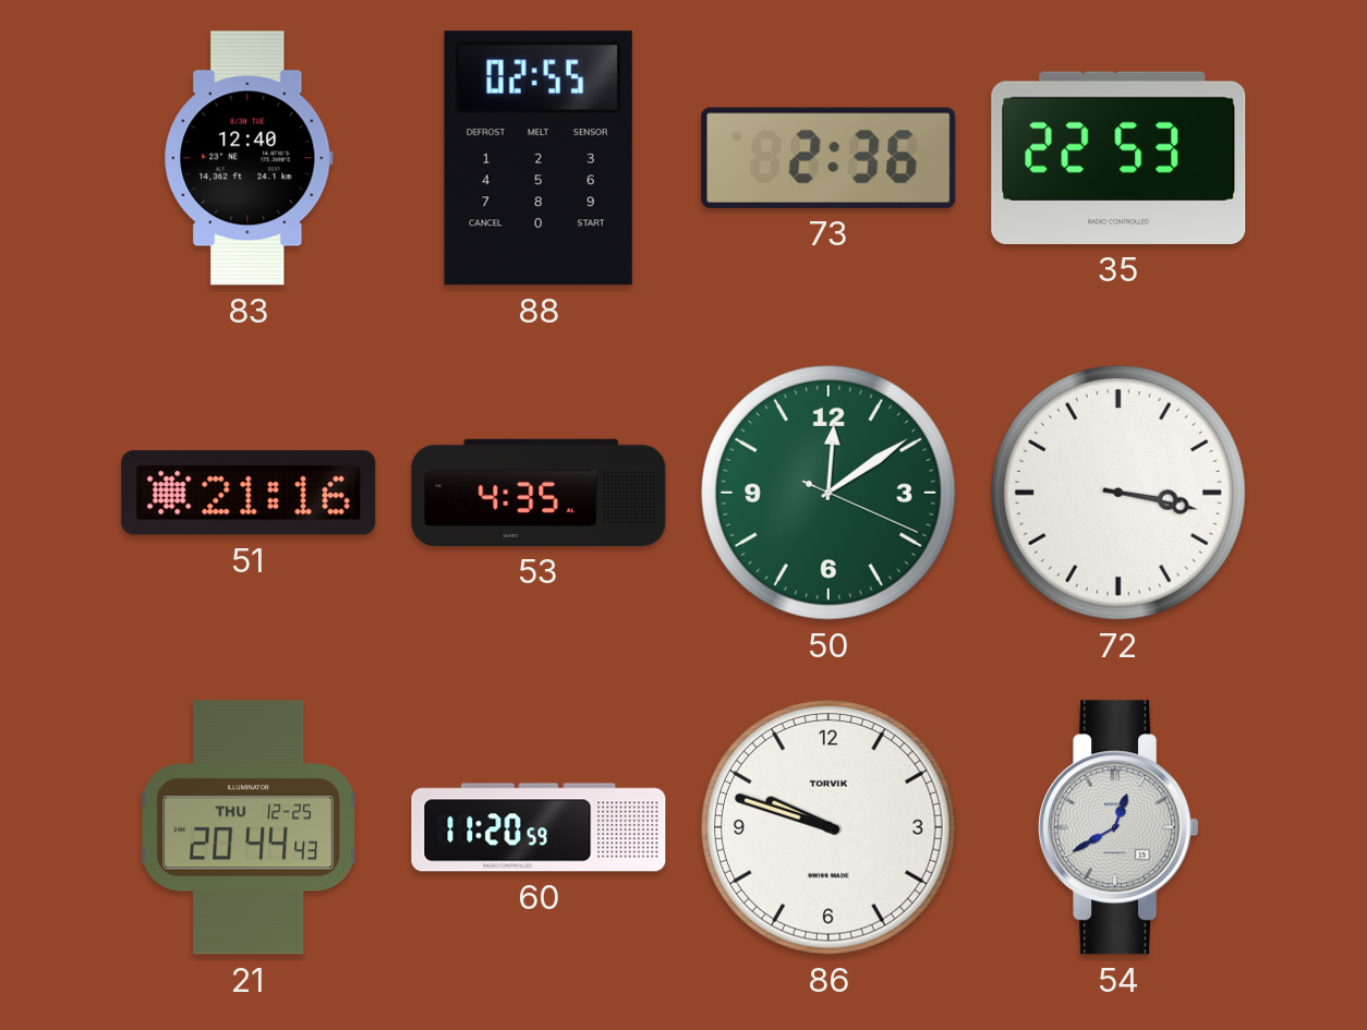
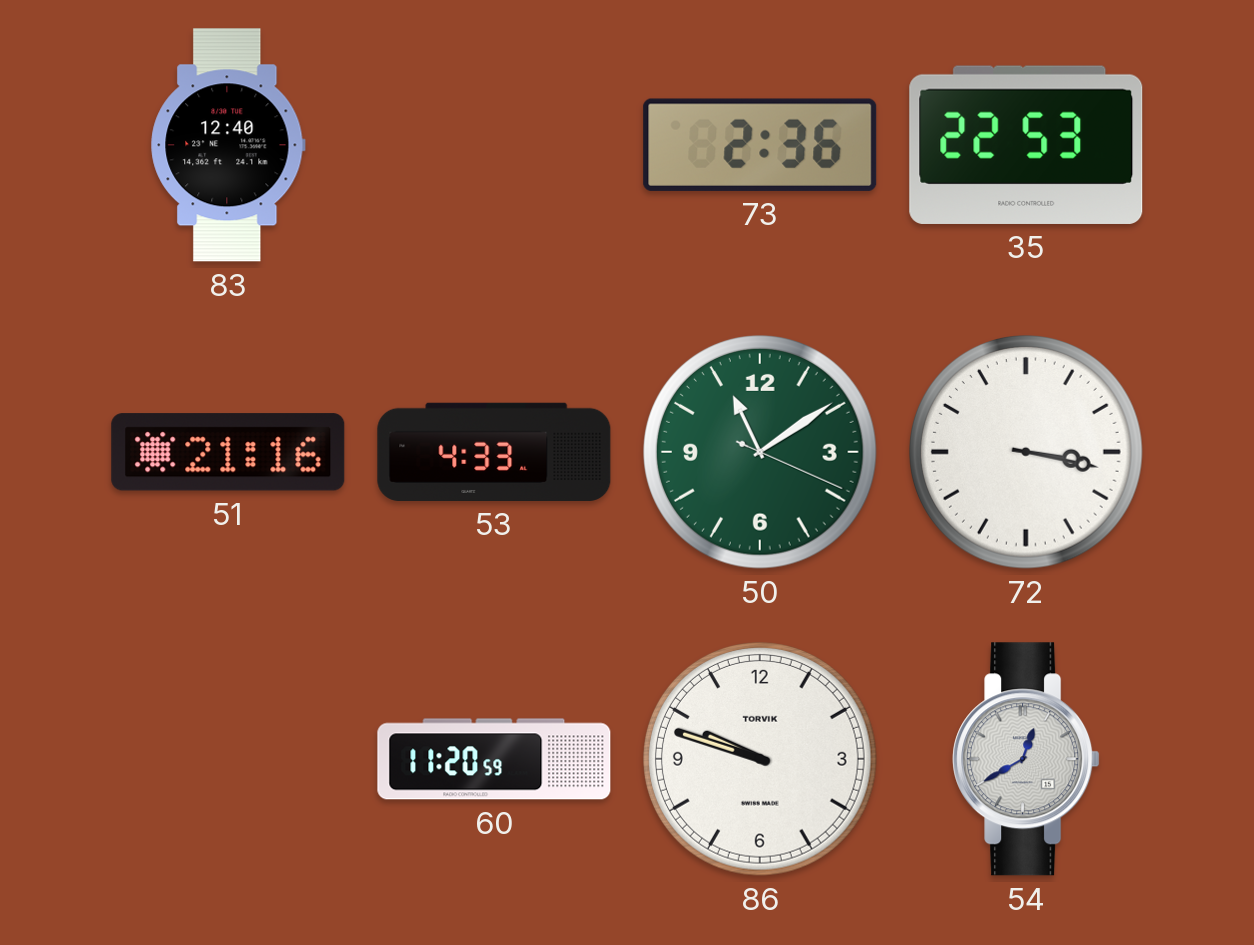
88: 02:55 -> none (539, 158)
53: 4:35 -> 4:33 (494, 452)
50: 12:09 -> 11:09 (761, 453)
21: 20:44 -> none (249, 827)
